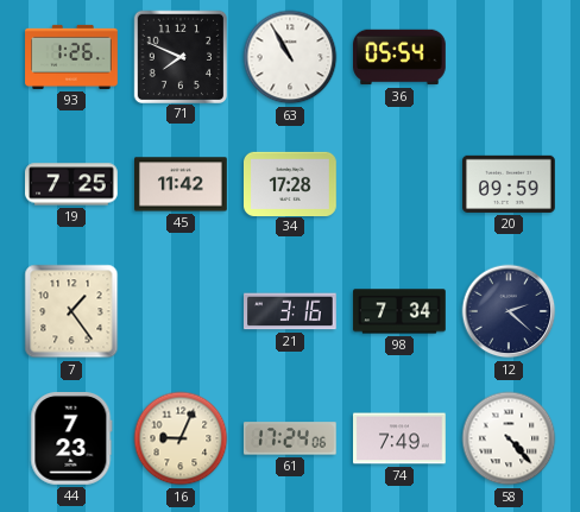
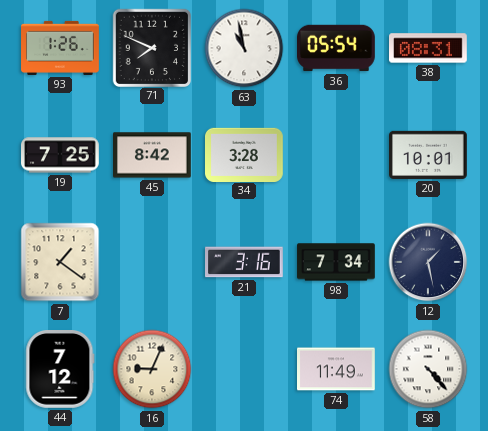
63: 10:55 -> 10:58 (244, 48)
38: none -> 08:31 (429, 48)
45: 11:42 -> 8:42 (153, 155)
34: 17:28 -> 3:28 (245, 154)
20: 09:59 -> 10:01 (429, 155)
7: 1:24 -> 1:21 (60, 262)
12: 2:22 -> 1:28 (428, 262)
44: 7:23 -> 7:12 (60, 370)
61: 17:24 -> none (290, 438)
74: 7:49 -> 11:49 (337, 369)
